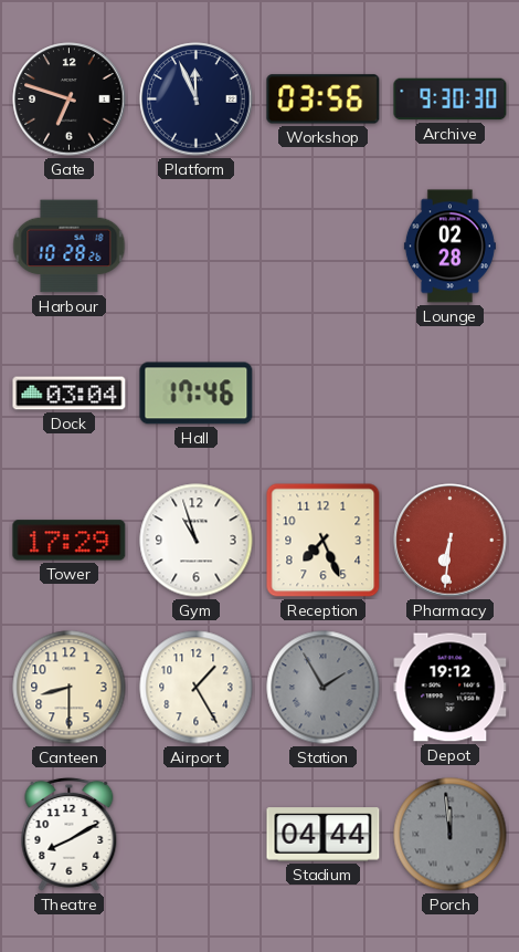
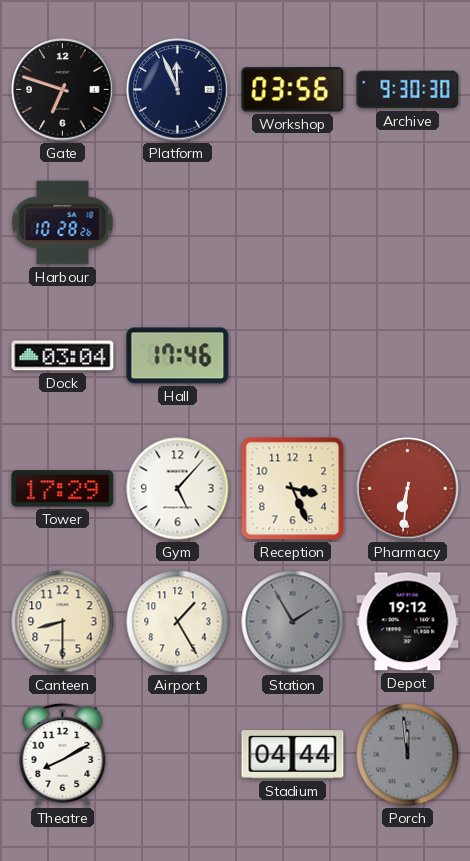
Lounge: 02:28 -> none (449, 247)
Gym: 10:57 -> 5:07 (178, 489)
Reception: 7:26 -> 3:26 (293, 489)
